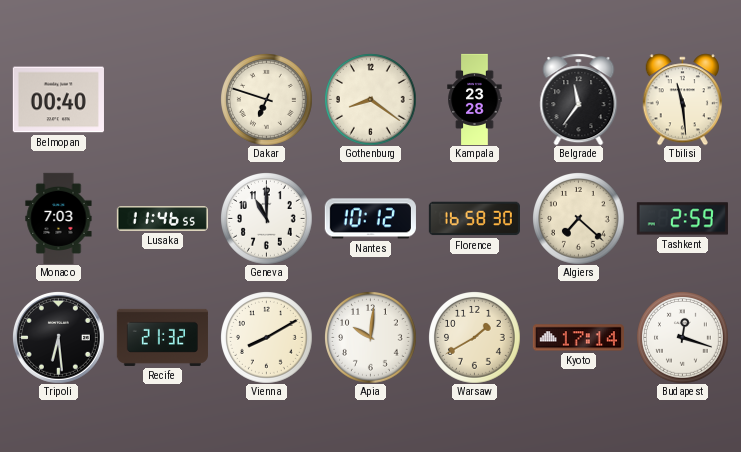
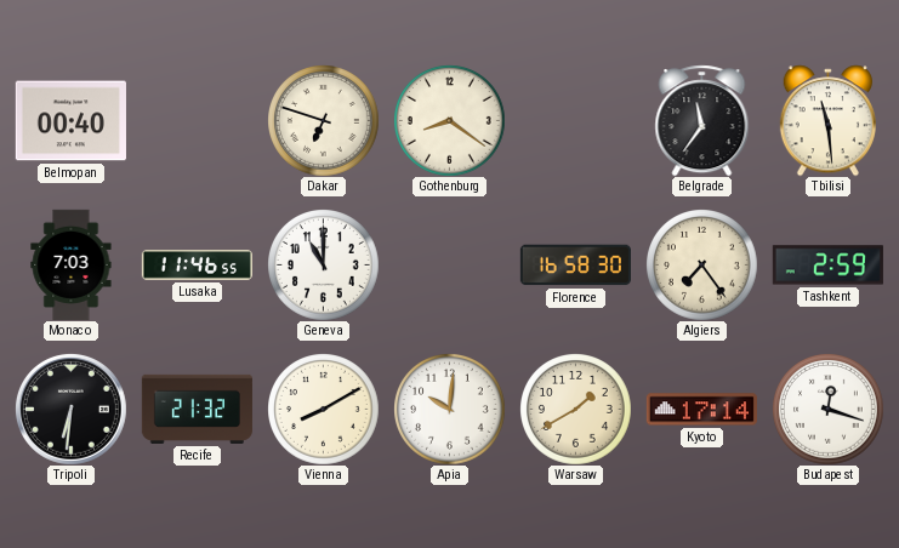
Kampala: 23:28 -> none (475, 99)
Nantes: 10:12 -> none (370, 219)
Algiers: 7:22 -> 7:24 (702, 266)
Tripoli: 6:29 -> 6:31 (70, 409)
